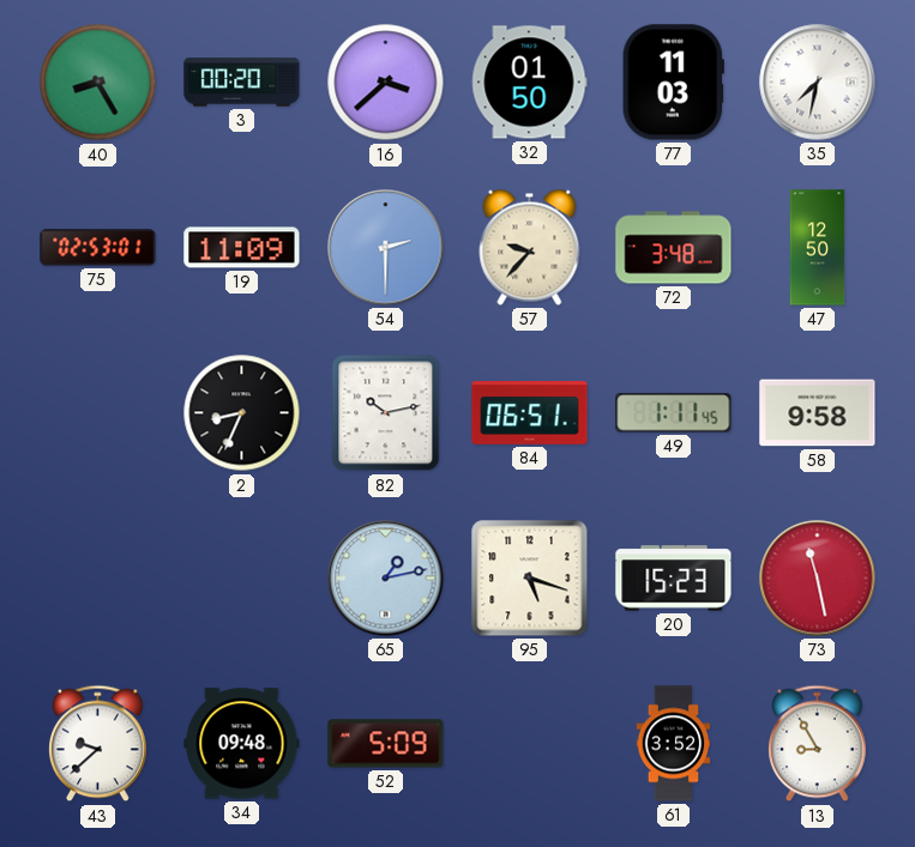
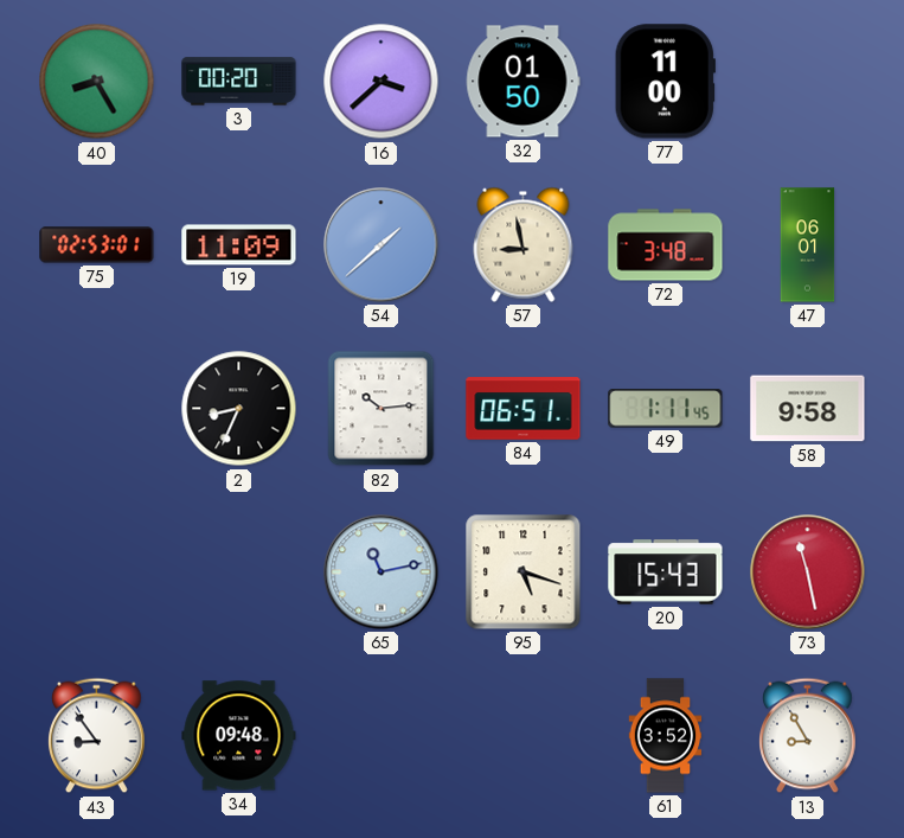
77: 11:03 -> 11:00 (665, 82)
35: 7:32 -> none (818, 83)
54: 2:30 -> 1:38 (382, 245)
57: 9:37 -> 8:58 (524, 244)
47: 12:50 -> 06:01 (808, 245)
82: 10:13 -> 10:14 (382, 409)
65: 1:13 -> 11:13 (382, 572)
20: 15:23 -> 15:43 (666, 572)
43: 9:38 -> 8:54 (97, 736)
52: 5:09 -> none (386, 744)
